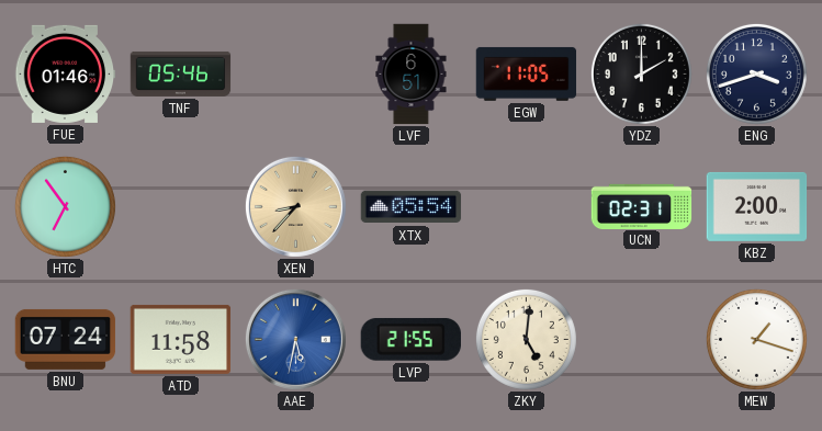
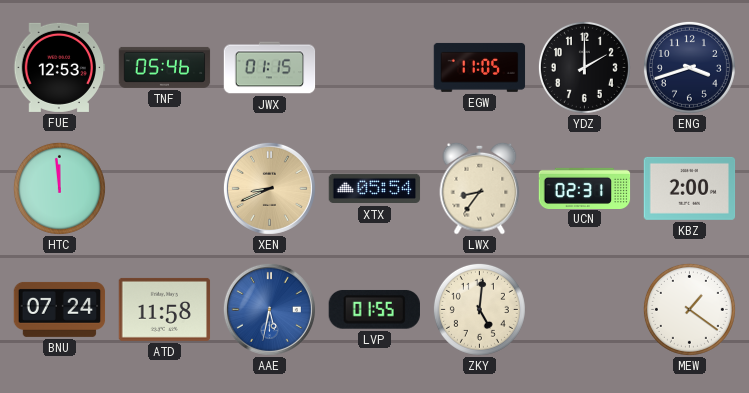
FUE: 01:46 -> 12:53 (60, 67)
JWX: none -> 01:15 (270, 68)
LVF: 6:51 -> none (412, 75)
HTC: 6:54 -> 11:59 (59, 188)
XEN: 8:37 -> 8:41 (269, 188)
LWX: none -> 8:36 (480, 188)
LVP: 21:55 -> 01:55 (374, 309)
MEW: 1:18 -> 1:21 (689, 309)
